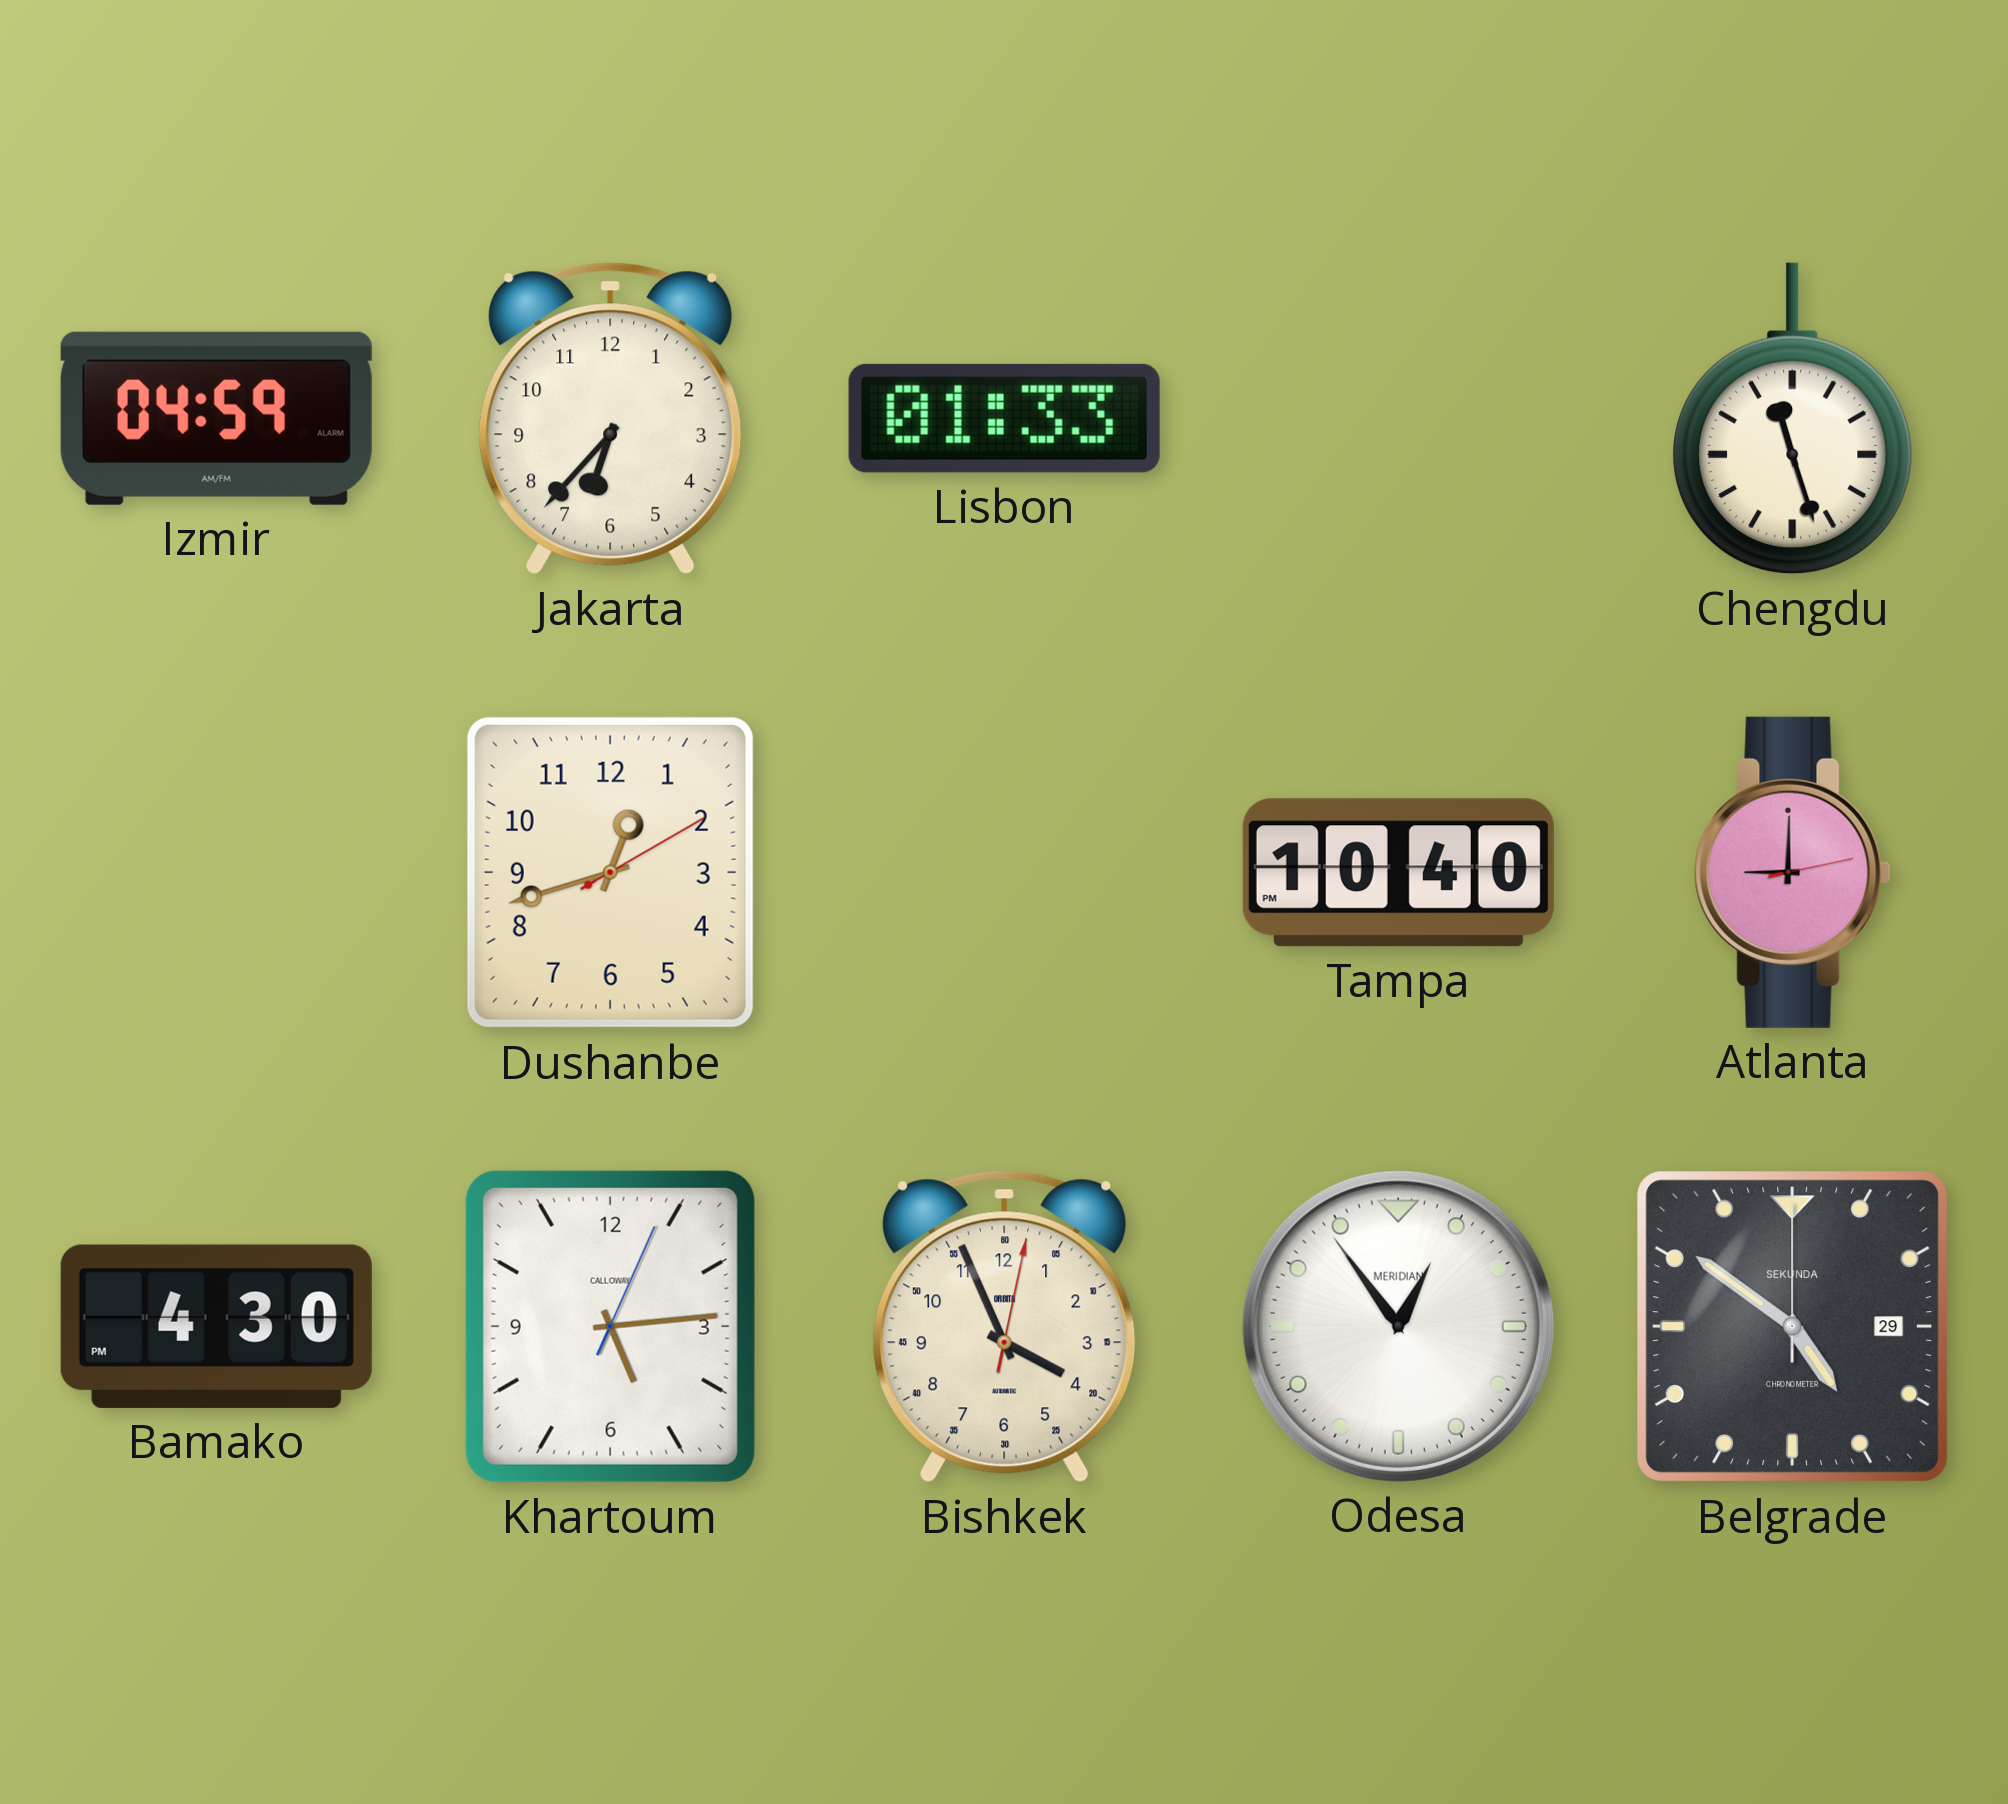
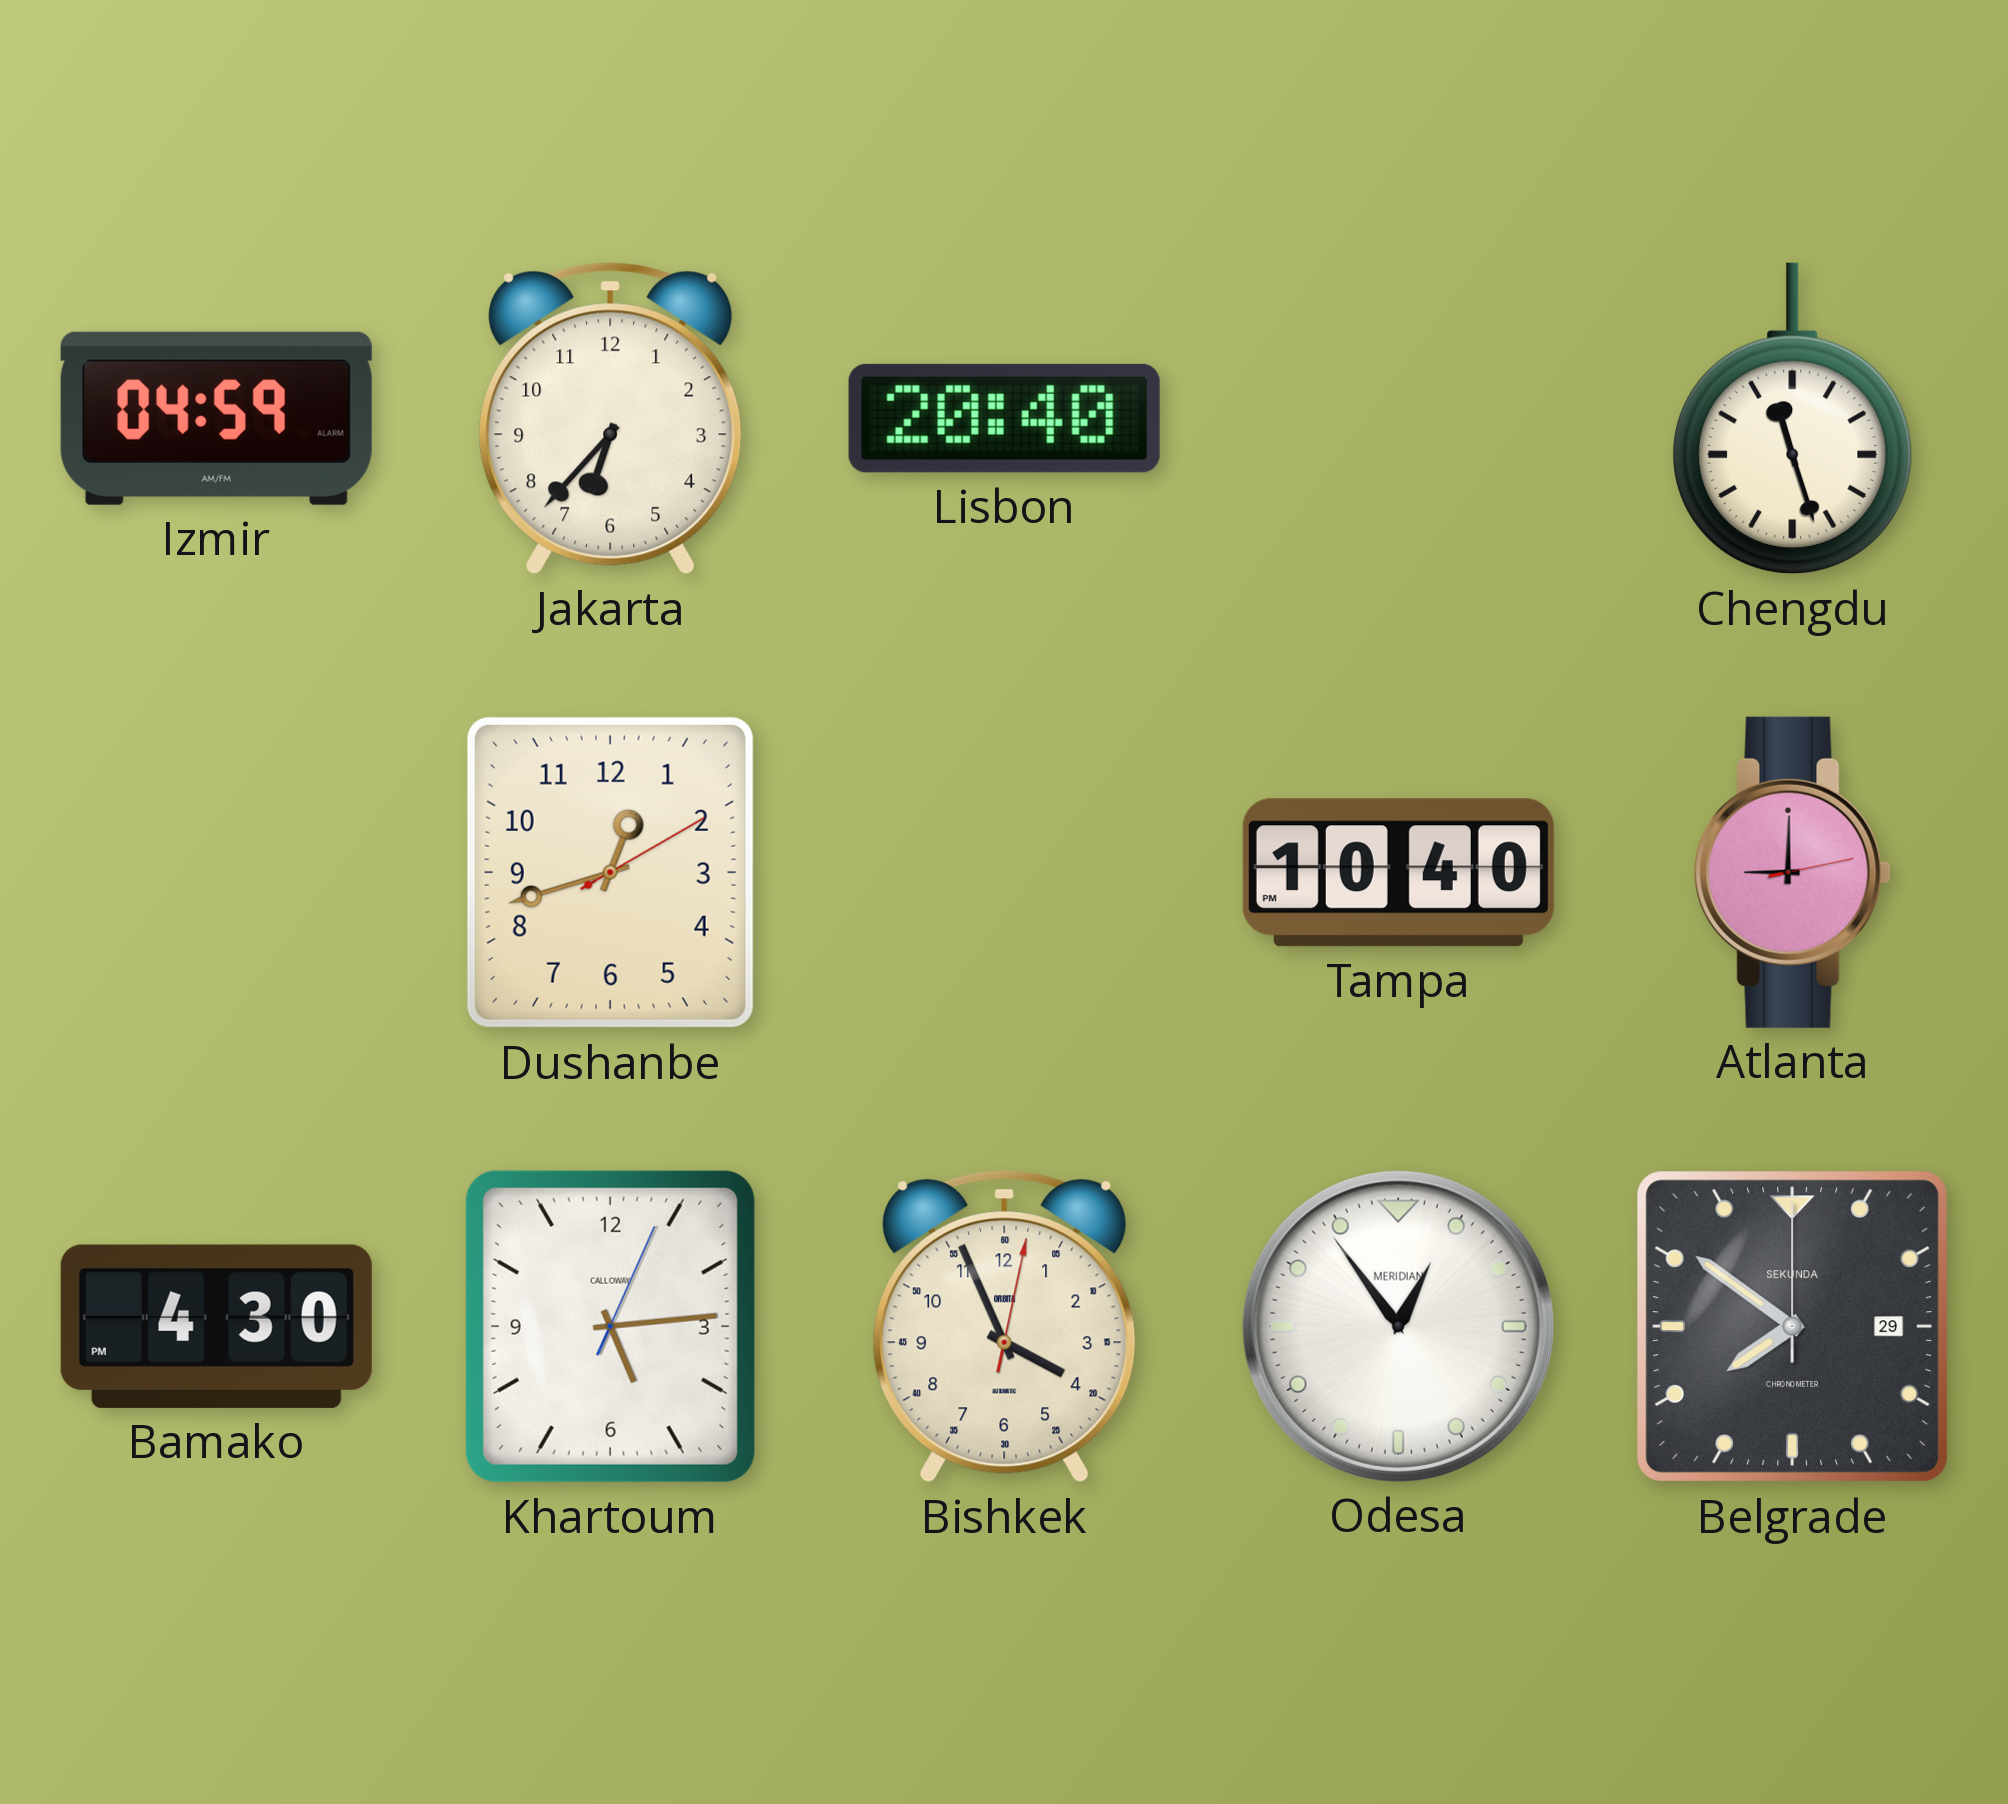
Lisbon: 01:33 -> 20:40 (1004, 418)
Belgrade: 4:51 -> 7:51 (1793, 1327)
